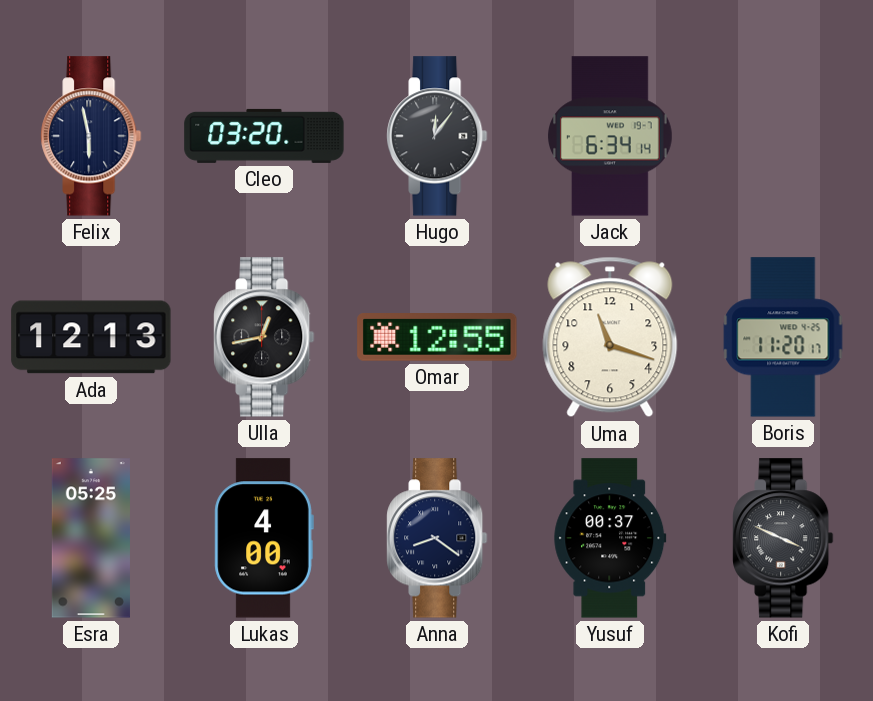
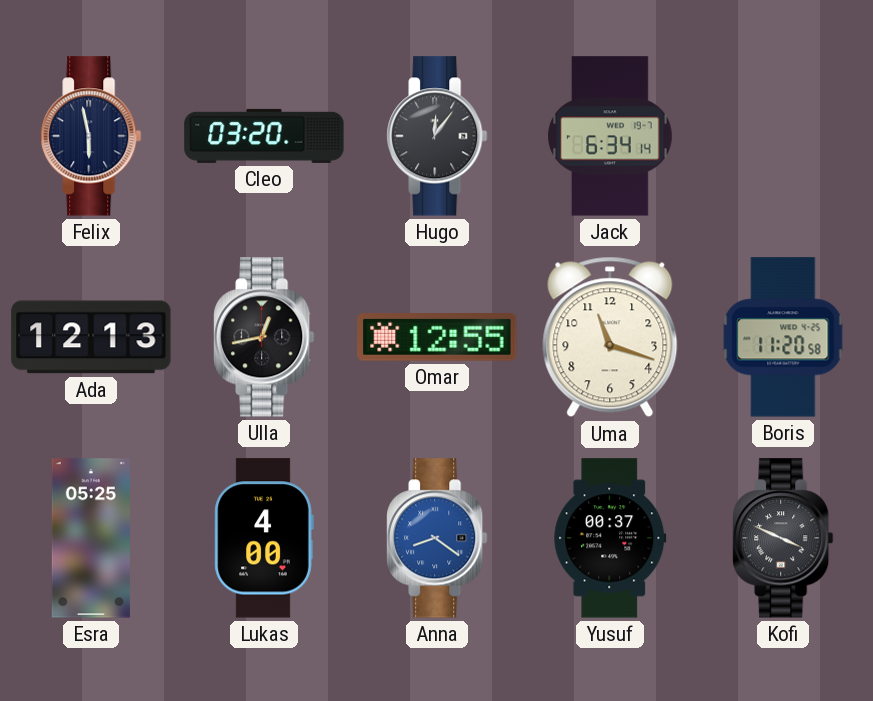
Boris: 11:20:17 -> 11:20:58 (783, 337)
Anna dial: navy -> blue (437, 538)
